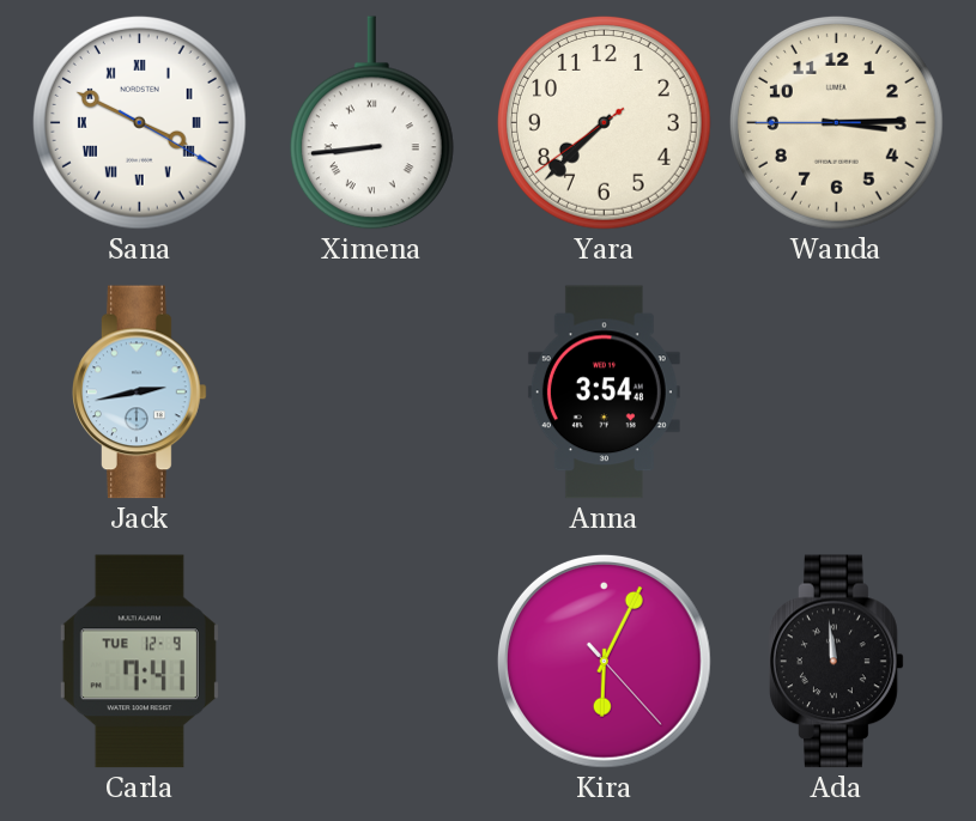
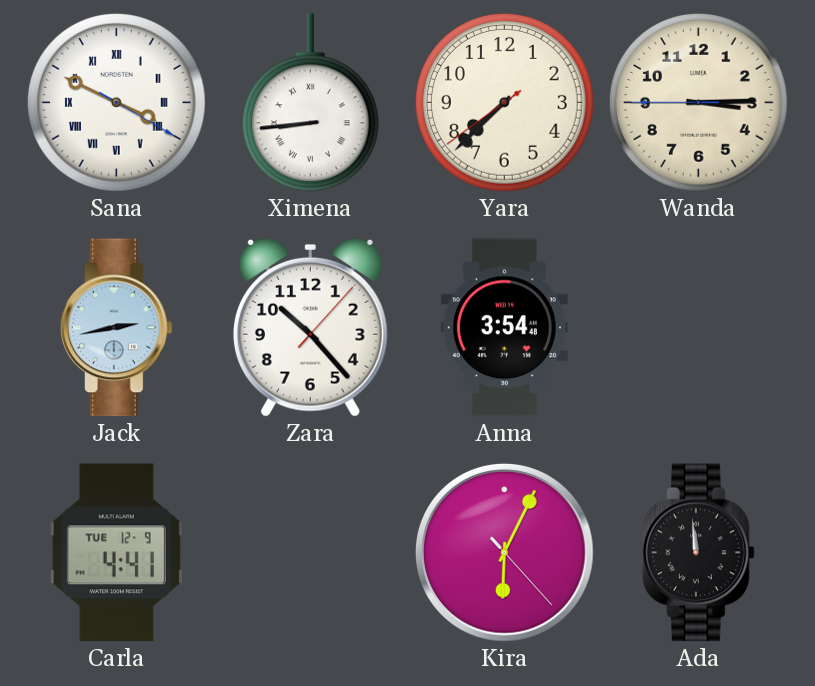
Zara: none -> 10:23 (310, 327)
Carla: 7:41 -> 4:41 (116, 553)
